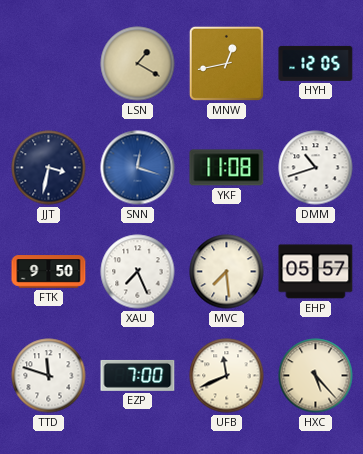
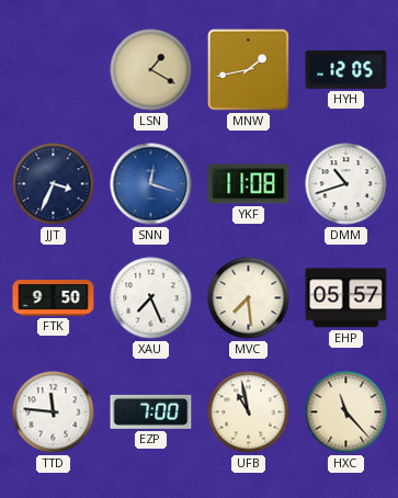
MNW: 12:43 -> 1:43 (248, 69)
JJT: 3:32 -> 3:34 (54, 184)
TTD: 11:48 -> 11:46 (54, 412)
UFB: 11:41 -> 10:58 (249, 412)
HXC: 5:23 -> 11:23 (346, 412)
